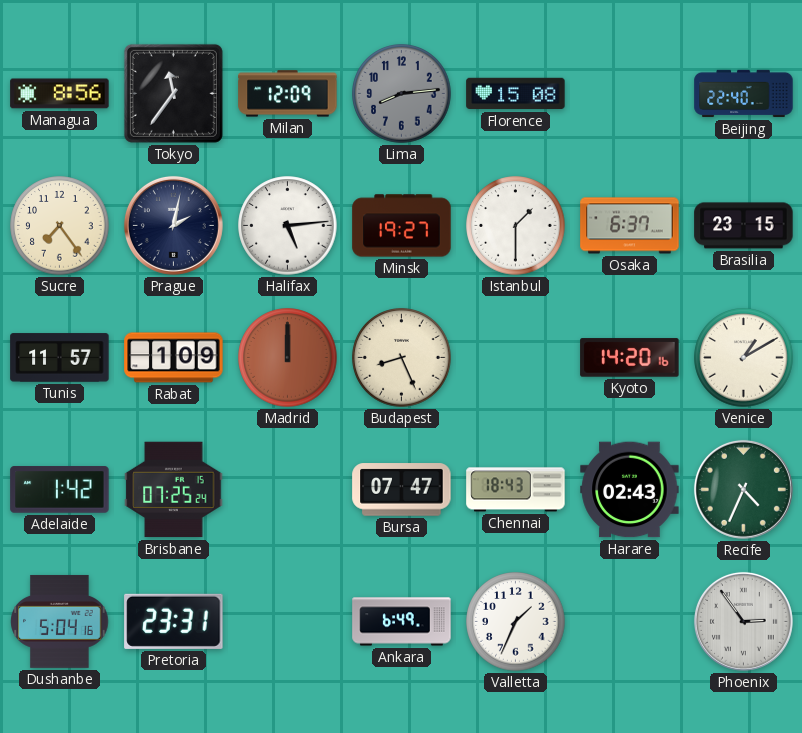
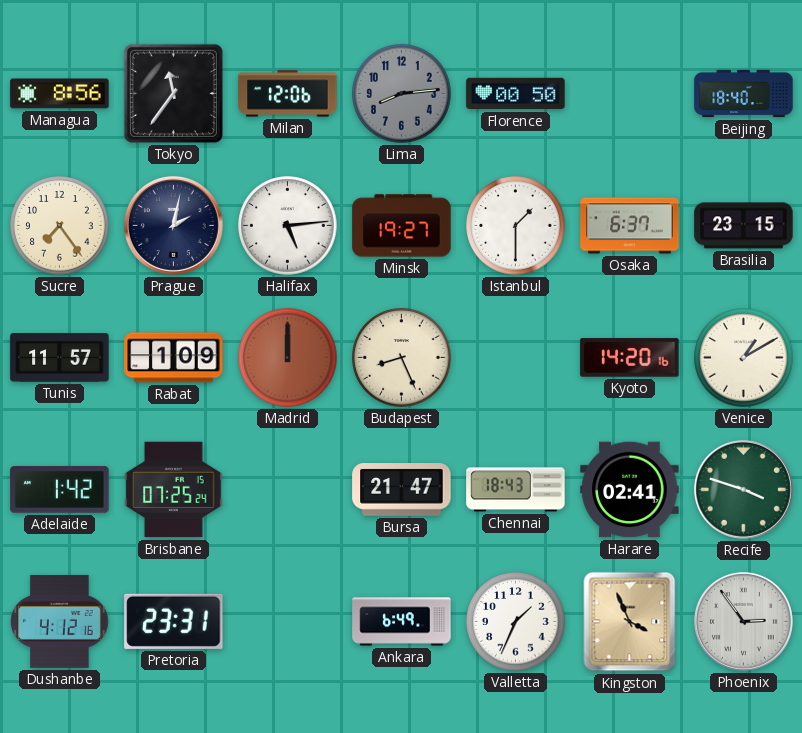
Milan: 12:09 -> 12:06 (288, 94)
Florence: 15:08 -> 00:50 (516, 94)
Beijing: 22:40 -> 18:40 (744, 94)
Bursa: 07:47 -> 21:47 (402, 490)
Harare: 02:43 -> 02:41 (630, 490)
Recife: 4:34 -> 3:48 (743, 489)
Dushanbe: 5:04 -> 4:12 (60, 621)
Kingston: none -> 3:56 (630, 622)
